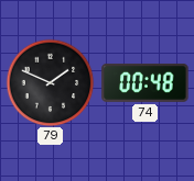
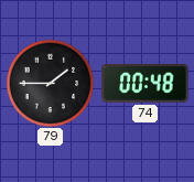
79: 1:49 -> 1:45 (50, 83)
